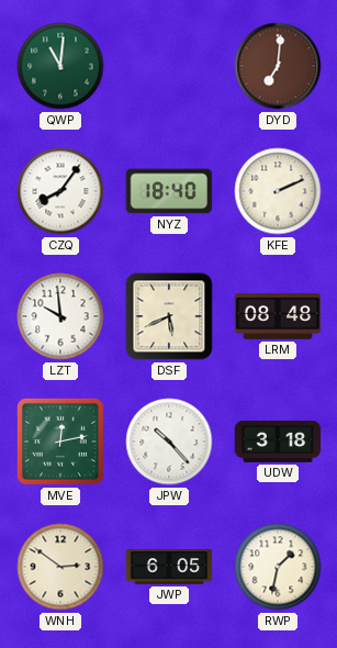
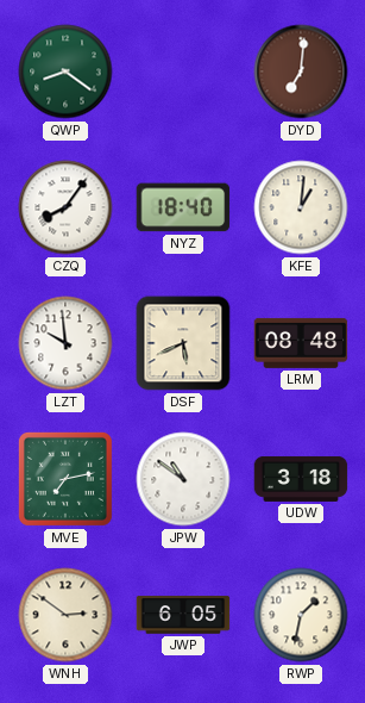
QWP: 11:01 -> 8:21 (65, 71)
KFE: 2:11 -> 1:01 (301, 207)
MVE: 12:13 -> 7:13 (65, 479)
JPW: 10:23 -> 10:51 (183, 479)
